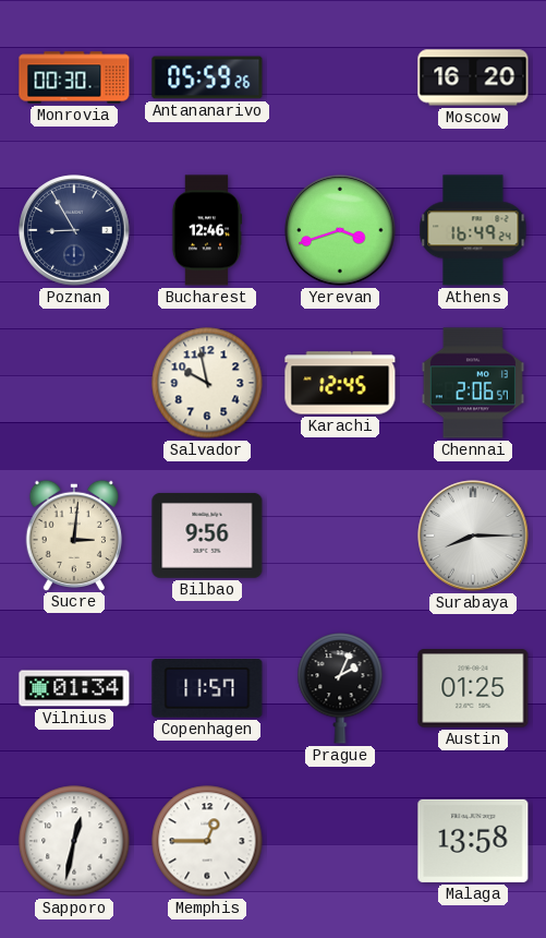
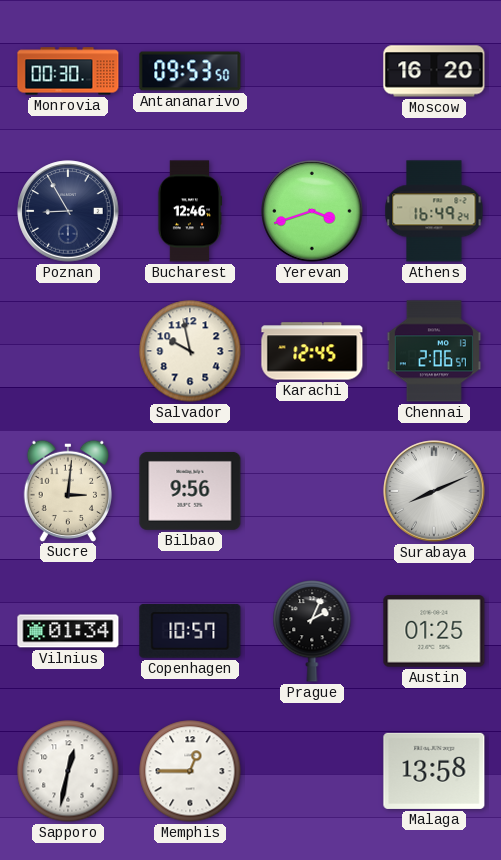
Antananarivo: 05:59 -> 09:53 (190, 71)
Surabaya: 8:15 -> 8:11 (434, 491)
Copenhagen: 11:57 -> 10:57 (190, 631)
